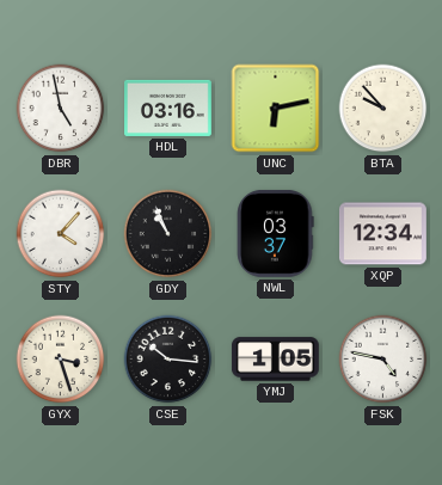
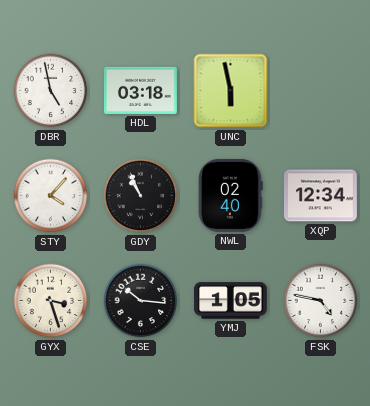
HDL: 03:16 -> 03:18 (141, 90)
UNC: 6:13 -> 5:58 (231, 91)
BTA: 9:53 -> none (383, 109)
NWL: 03:37 -> 02:40 (231, 195)
